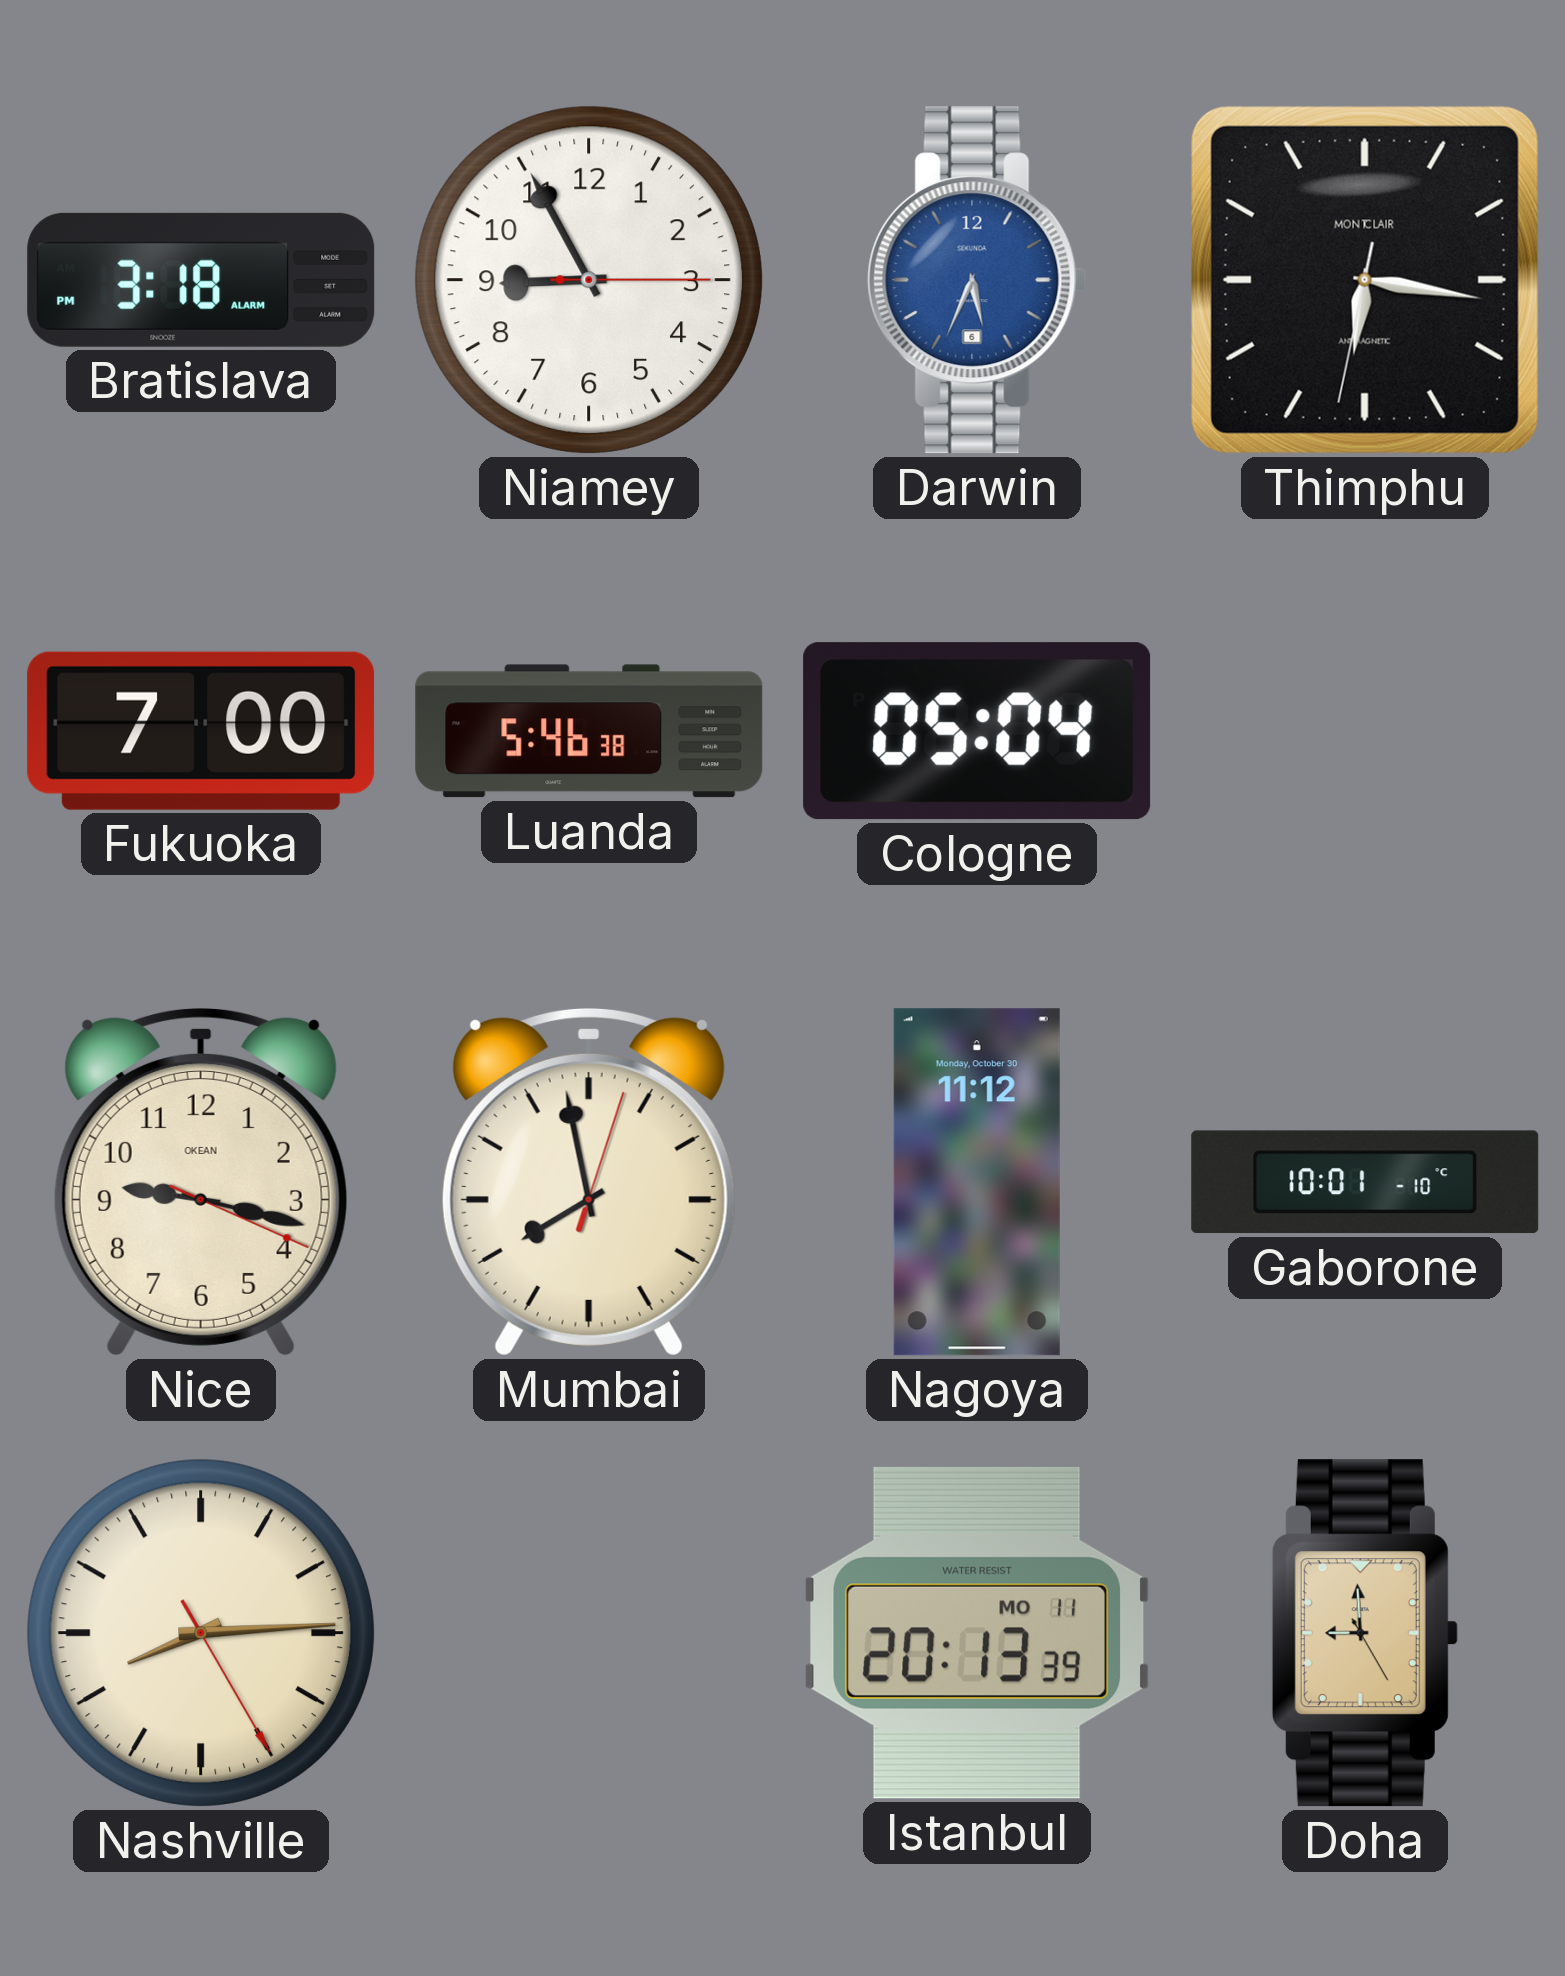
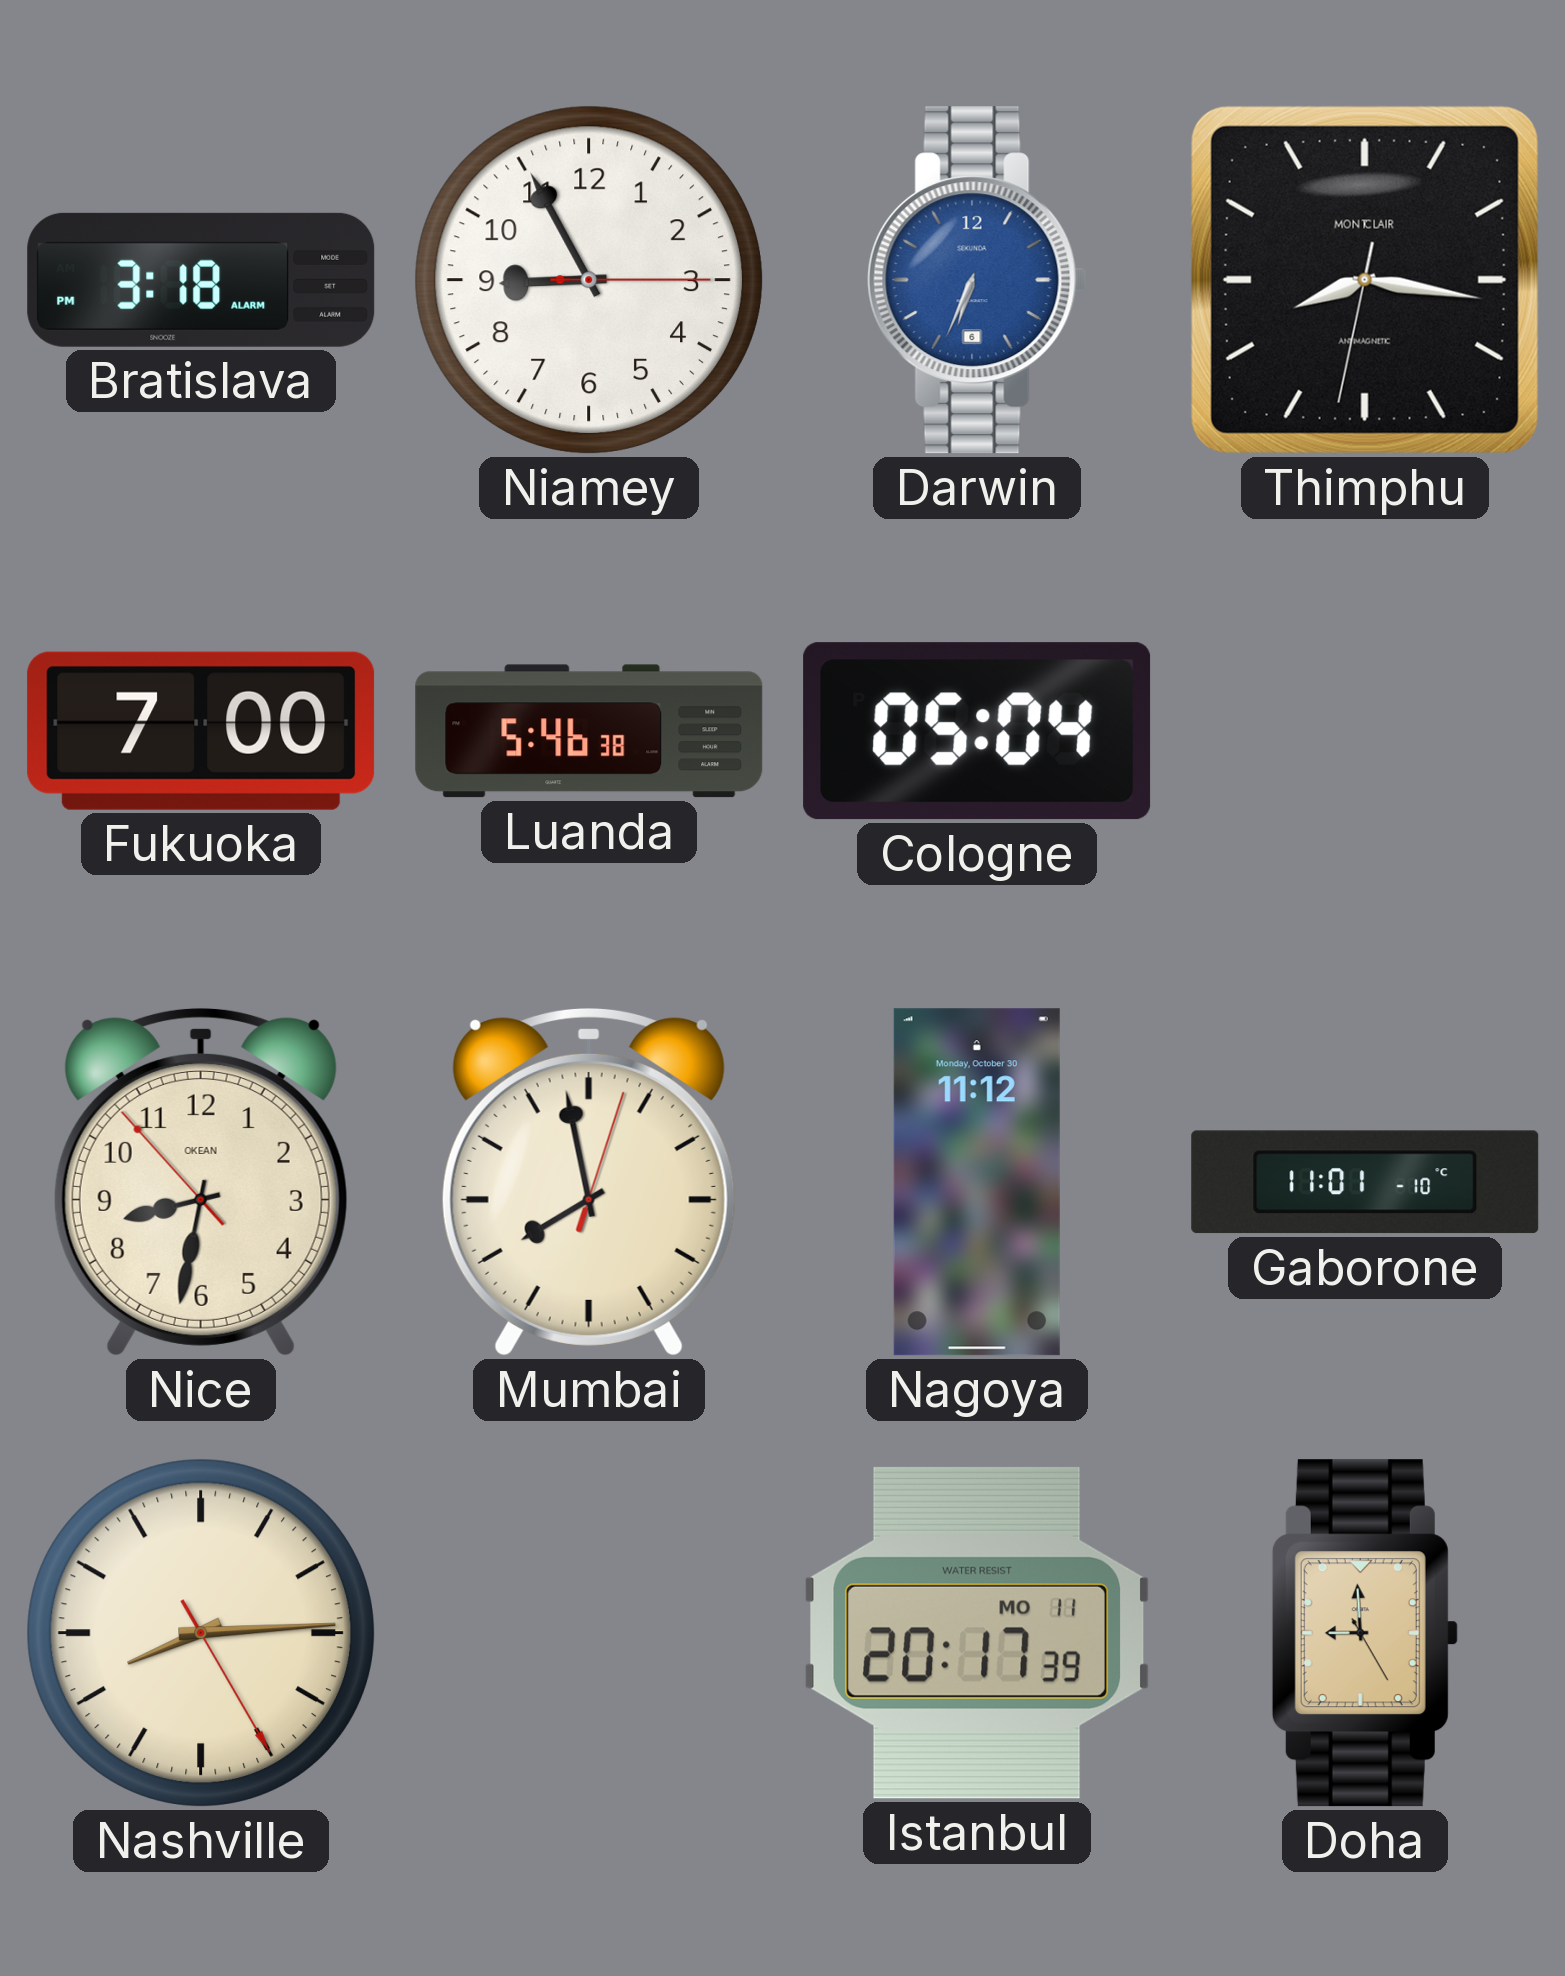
Darwin: 5:34 -> 6:34 (977, 280)
Thimphu: 6:16 -> 8:16 (1365, 280)
Nice: 9:17 -> 8:31 (201, 1182)
Gaborone: 10:01 -> 11:01 (1365, 1182)
Istanbul: 20:13 -> 20:17 (977, 1633)
